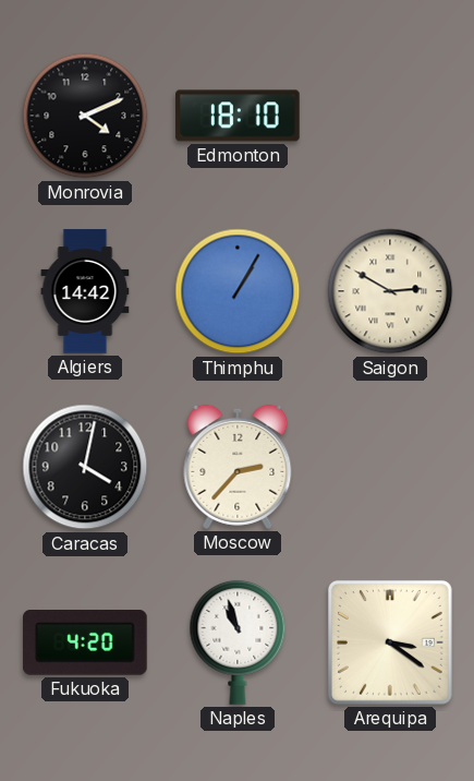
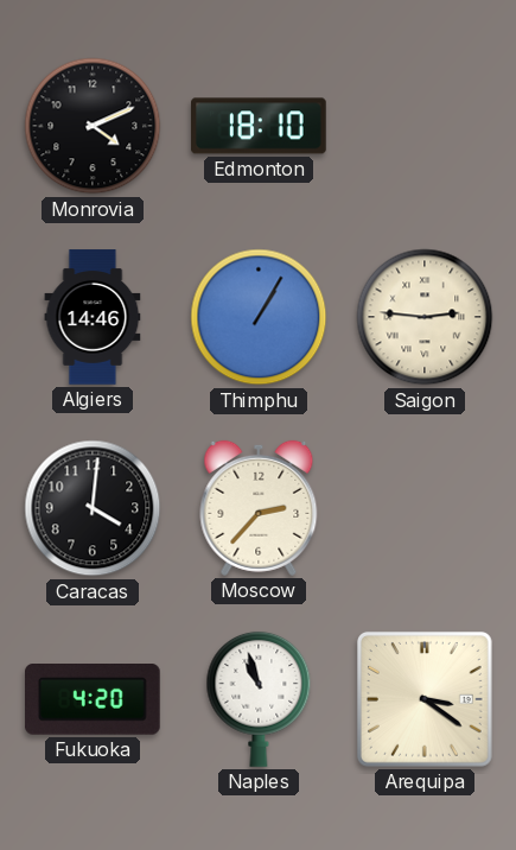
Algiers: 14:42 -> 14:46 (93, 317)
Saigon: 2:50 -> 2:46 (425, 317)
Caracas: 4:02 -> 4:01 (93, 508)
